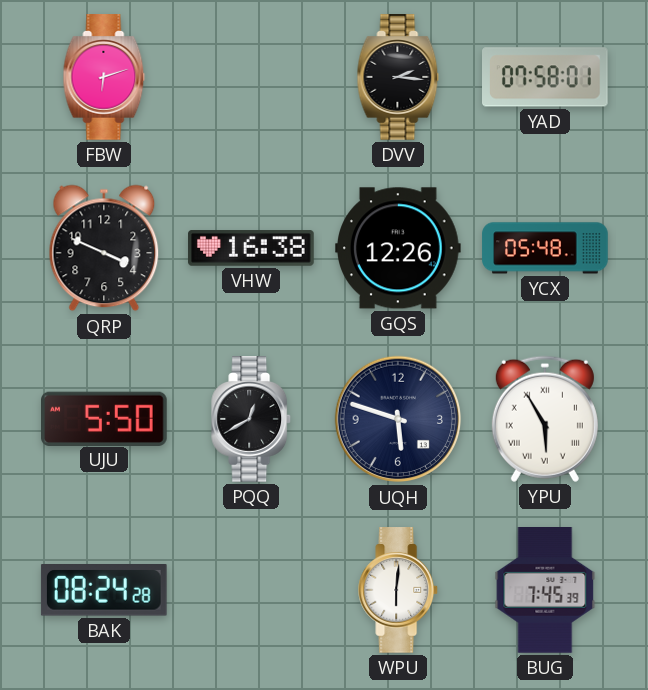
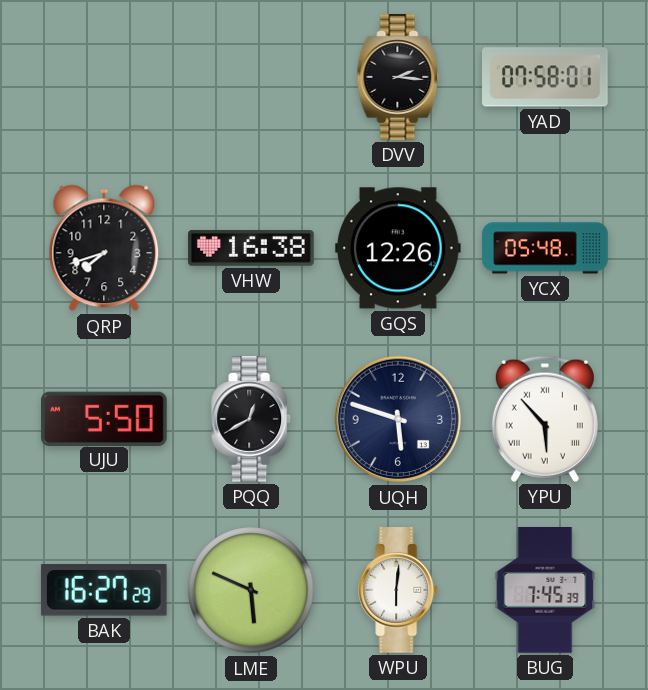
FBW: 6:12 -> none (104, 77)
QRP: 3:49 -> 7:42 (104, 248)
YPU: 5:55 -> 5:53 (545, 419)
BAK: 08:24 -> 16:27 (104, 591)
LME: none -> 5:49 (251, 590)
